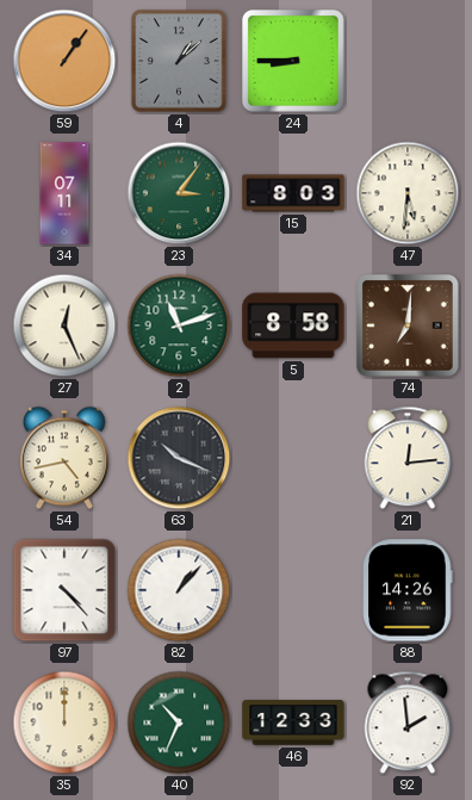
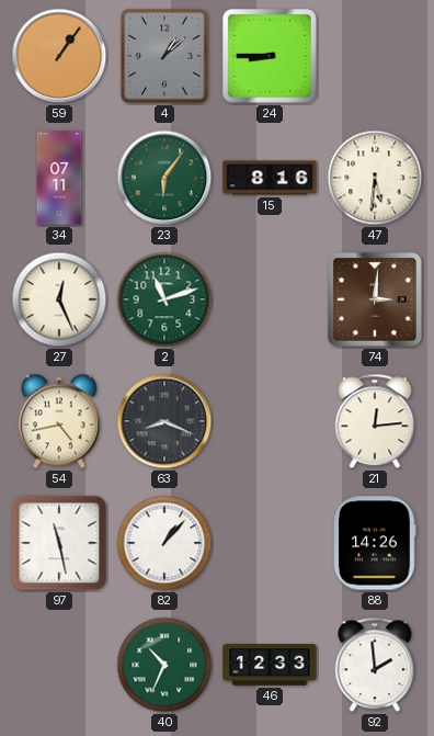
23: 3:06 -> 6:06 (164, 178)
15: 8:03 -> 8:16 (270, 178)
5: 8:58 -> none (293, 325)
74: 7:01 -> 3:01 (376, 301)
63: 10:19 -> 8:19 (164, 421)
97: 4:23 -> 11:28 (59, 543)
35: 12:00 -> none (64, 723)
